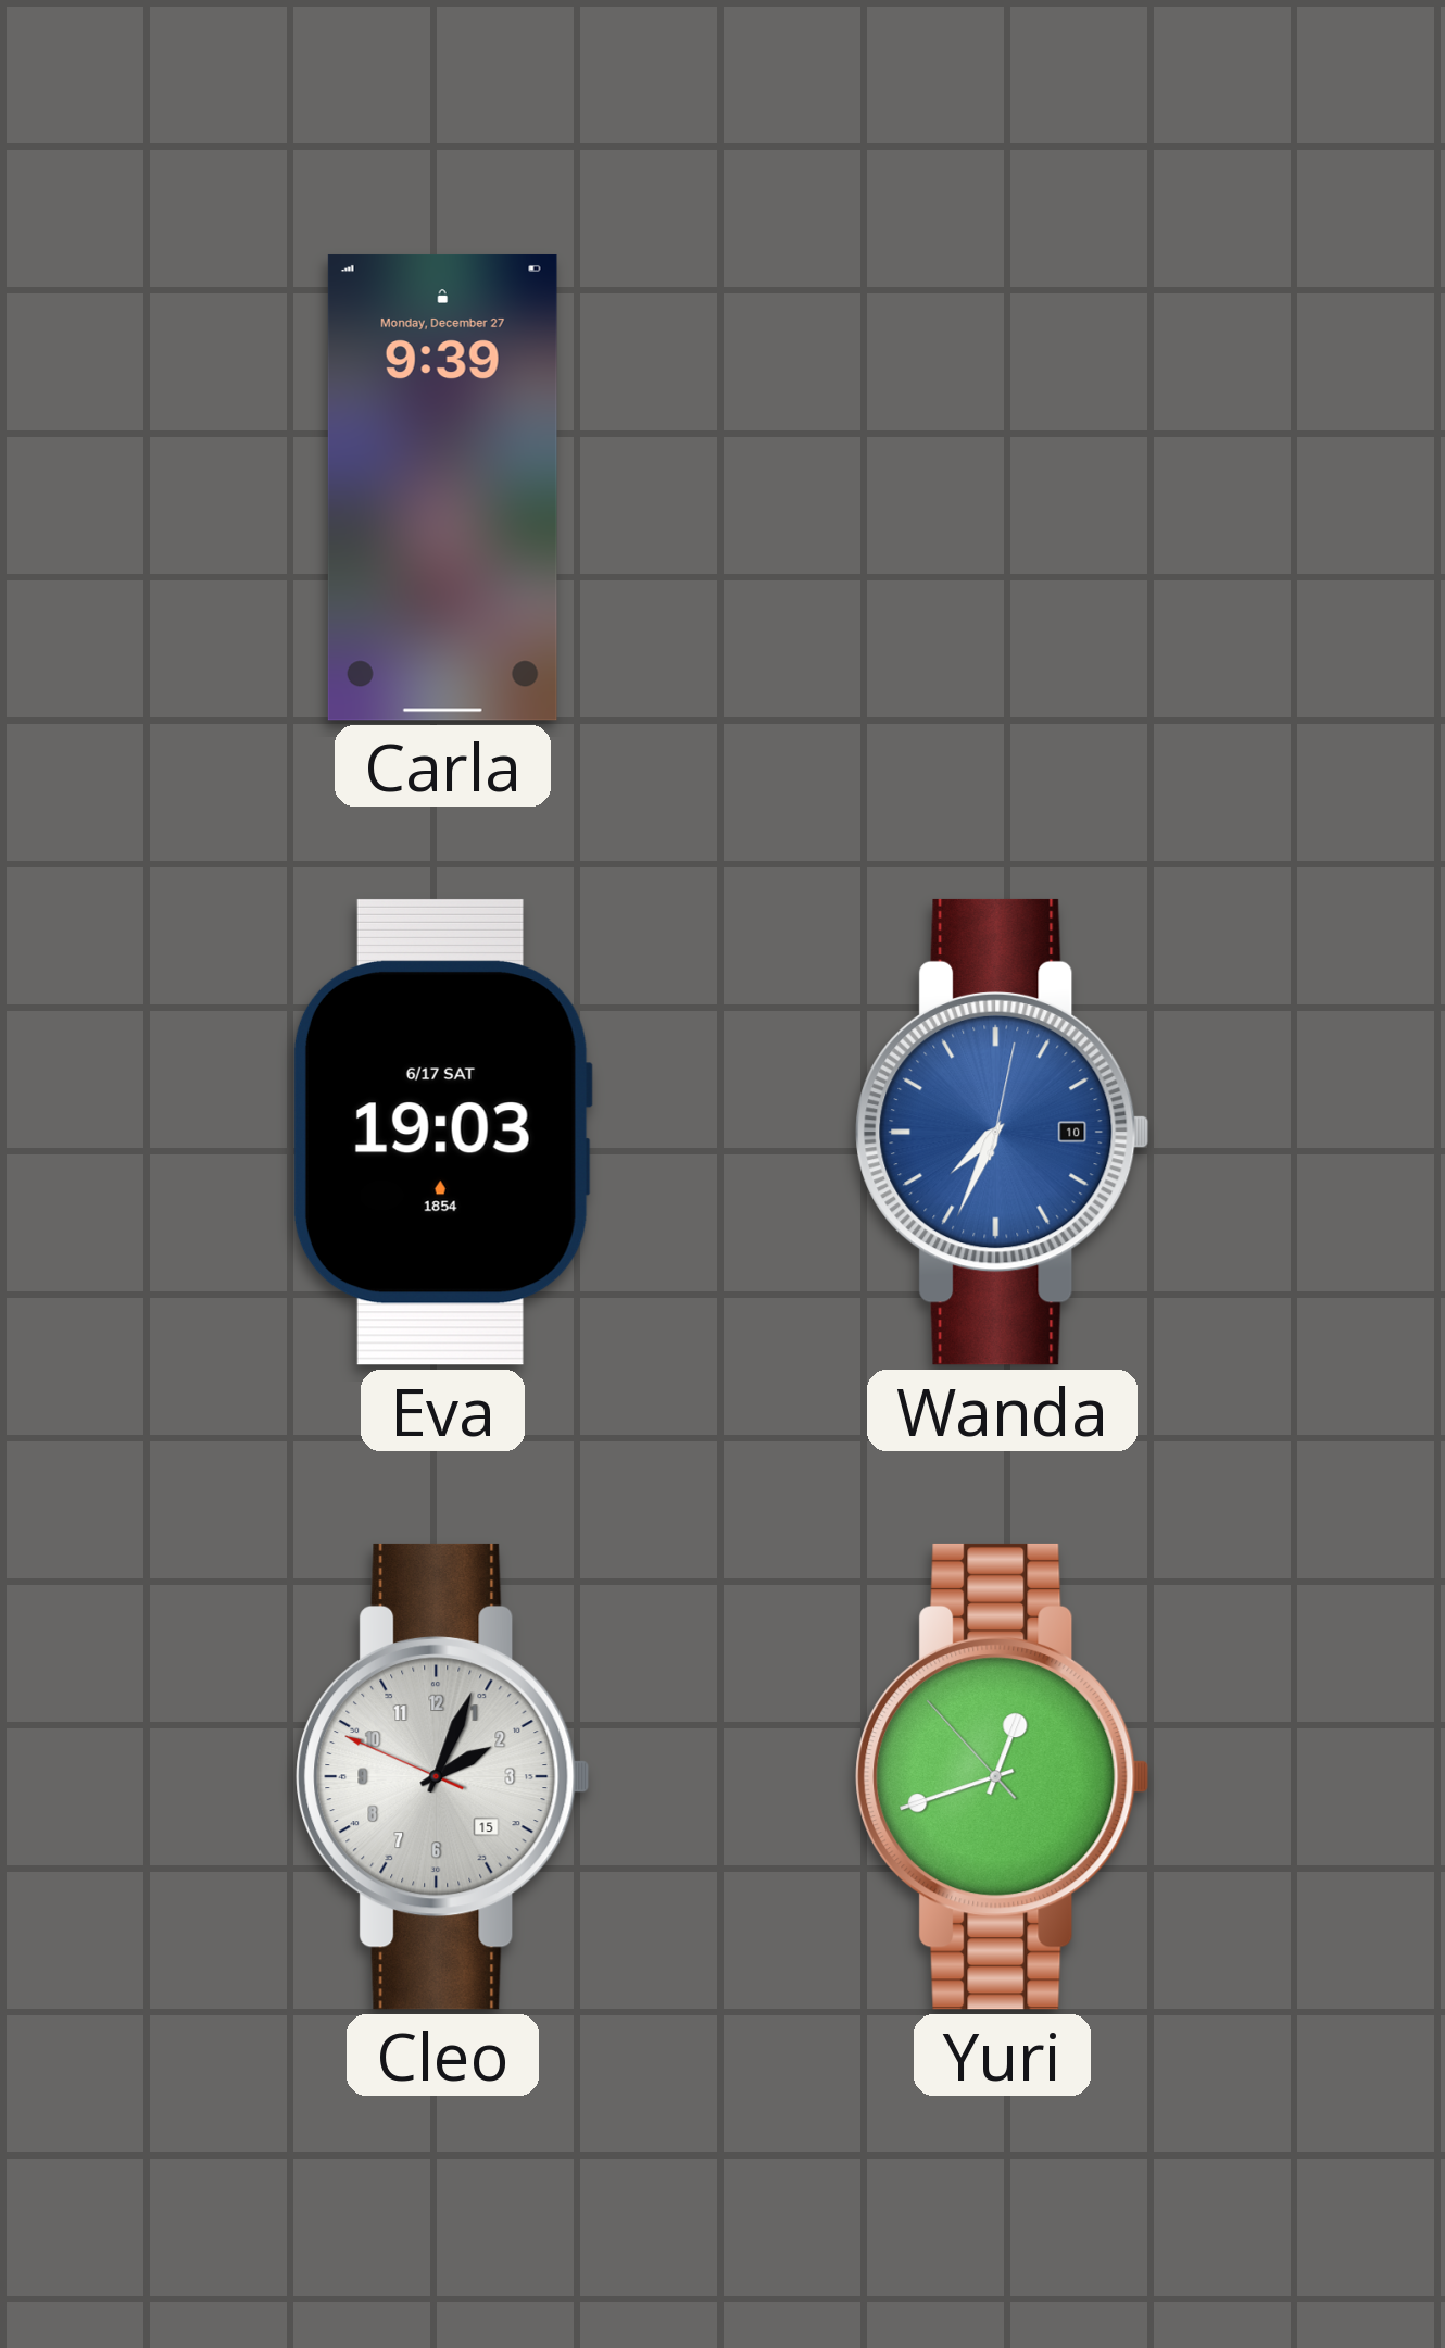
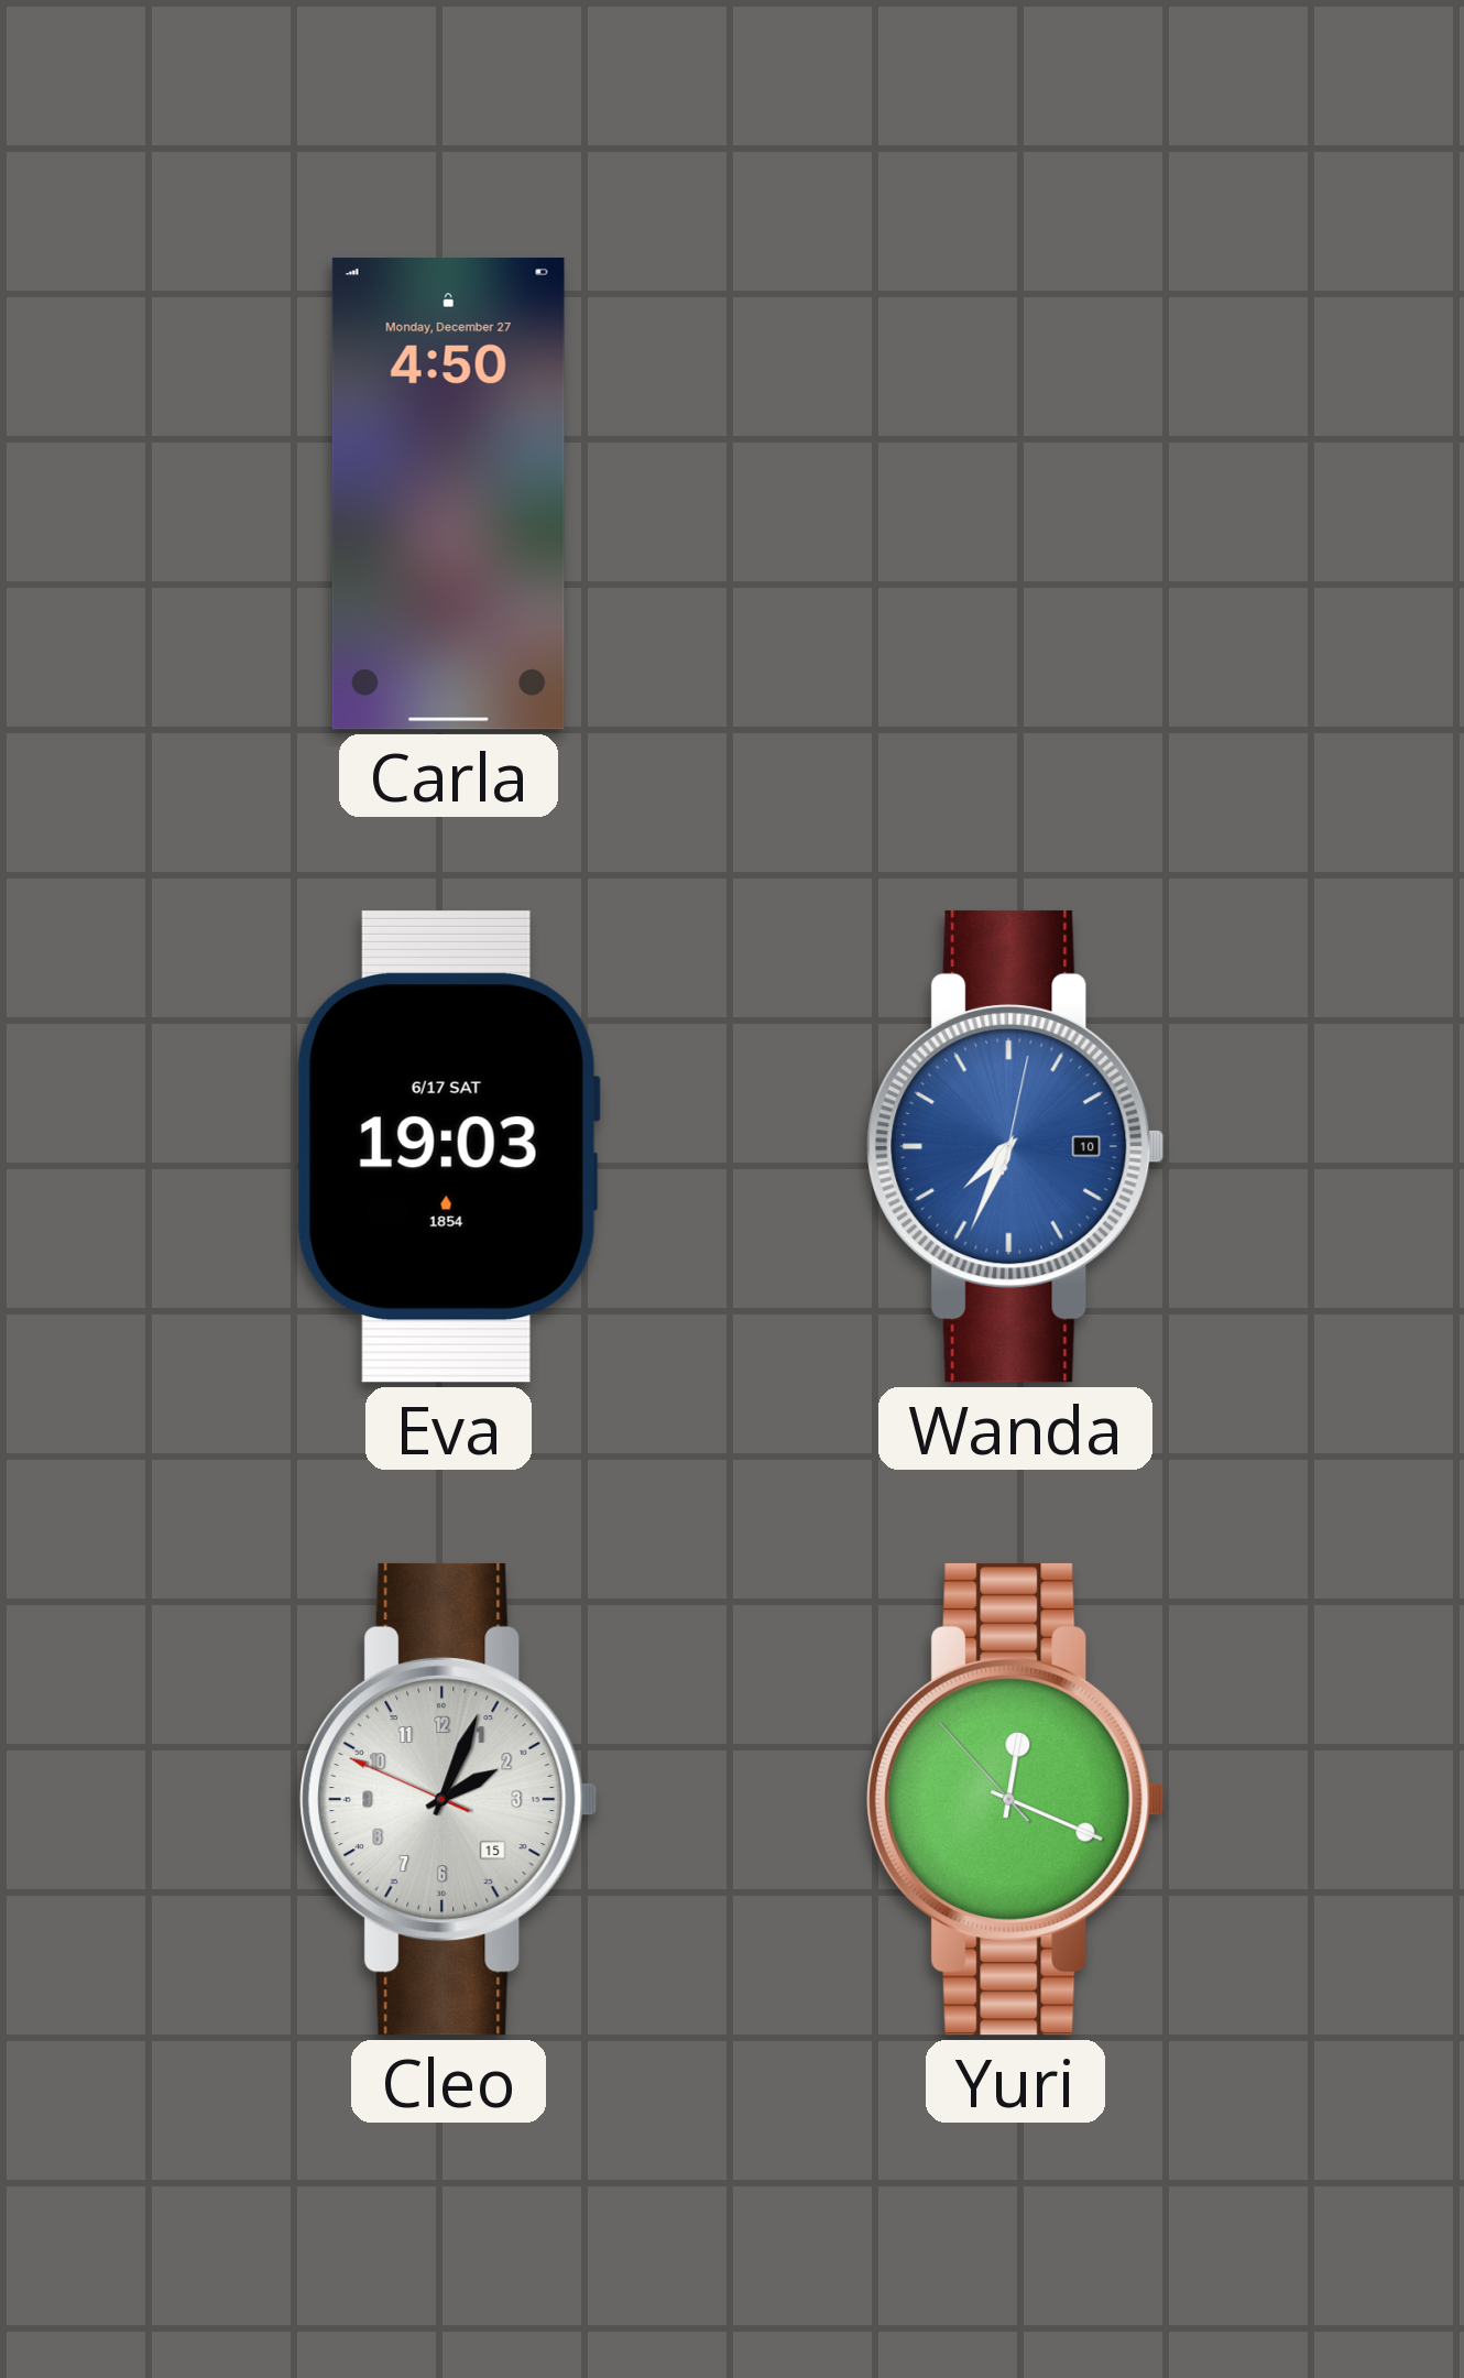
Carla: 9:39 -> 4:50 (448, 493)
Yuri: 12:41 -> 12:18 (1016, 1799)
